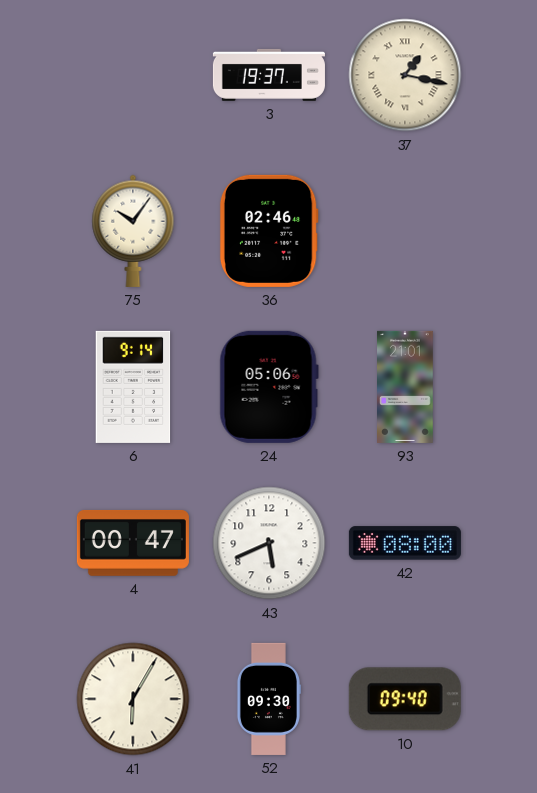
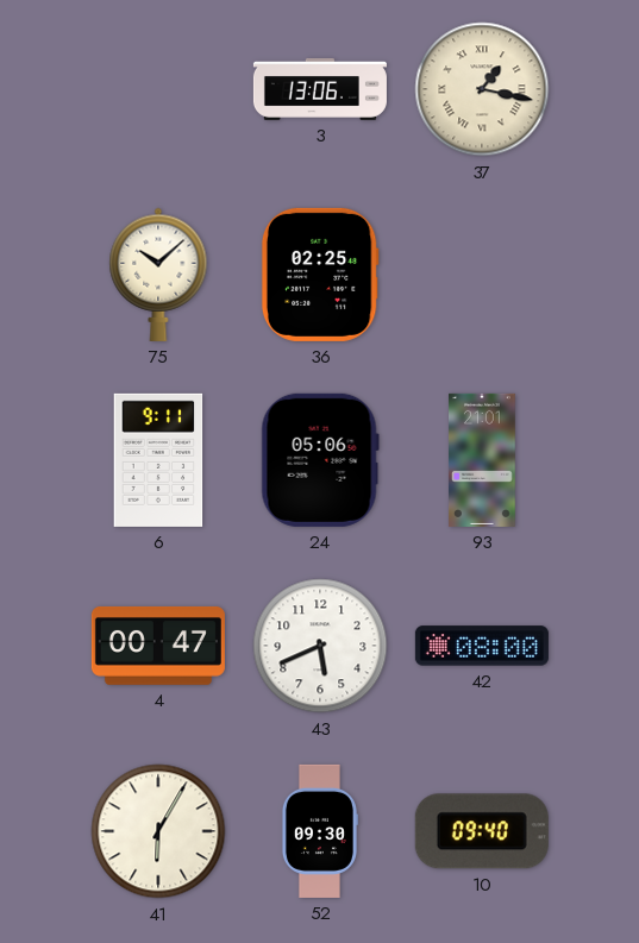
3: 19:37 -> 13:06 (320, 89)
75: 10:06 -> 10:08 (158, 275)
36: 02:46 -> 02:25 (320, 275)
6: 9:14 -> 9:11 (158, 460)
